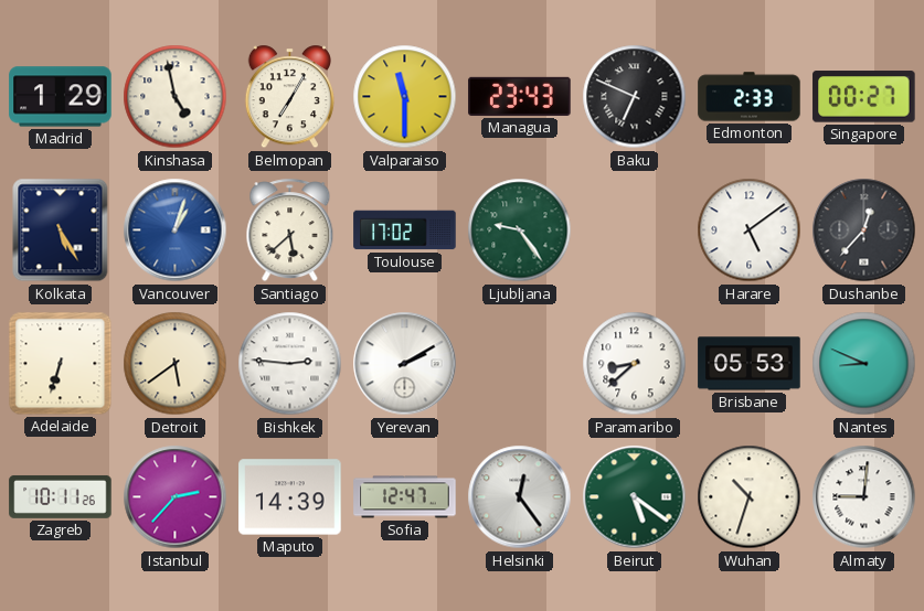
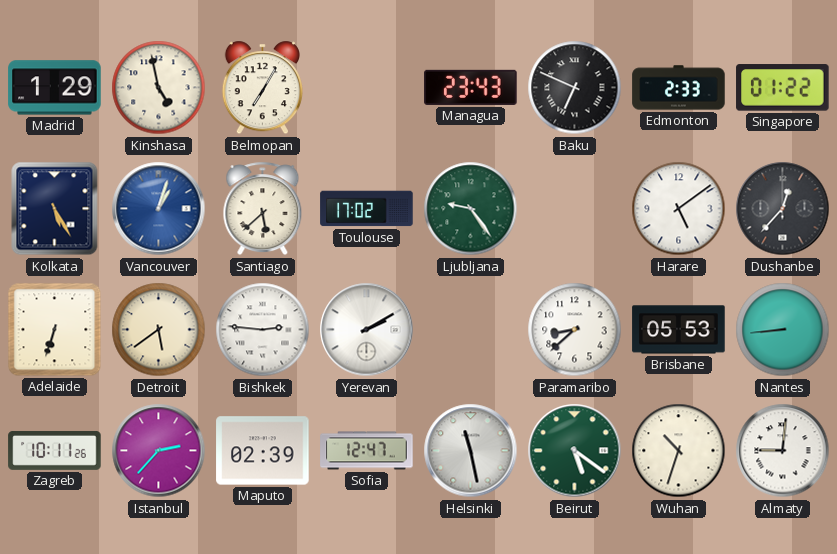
Valparaiso: 11:30 -> none (405, 97)
Singapore: 00:27 -> 01:22 (783, 88)
Nantes: 8:49 -> 8:44 (783, 330)
Maputo: 14:39 -> 02:39 (263, 451)
Helsinki: 12:24 -> 11:28 (471, 451)
